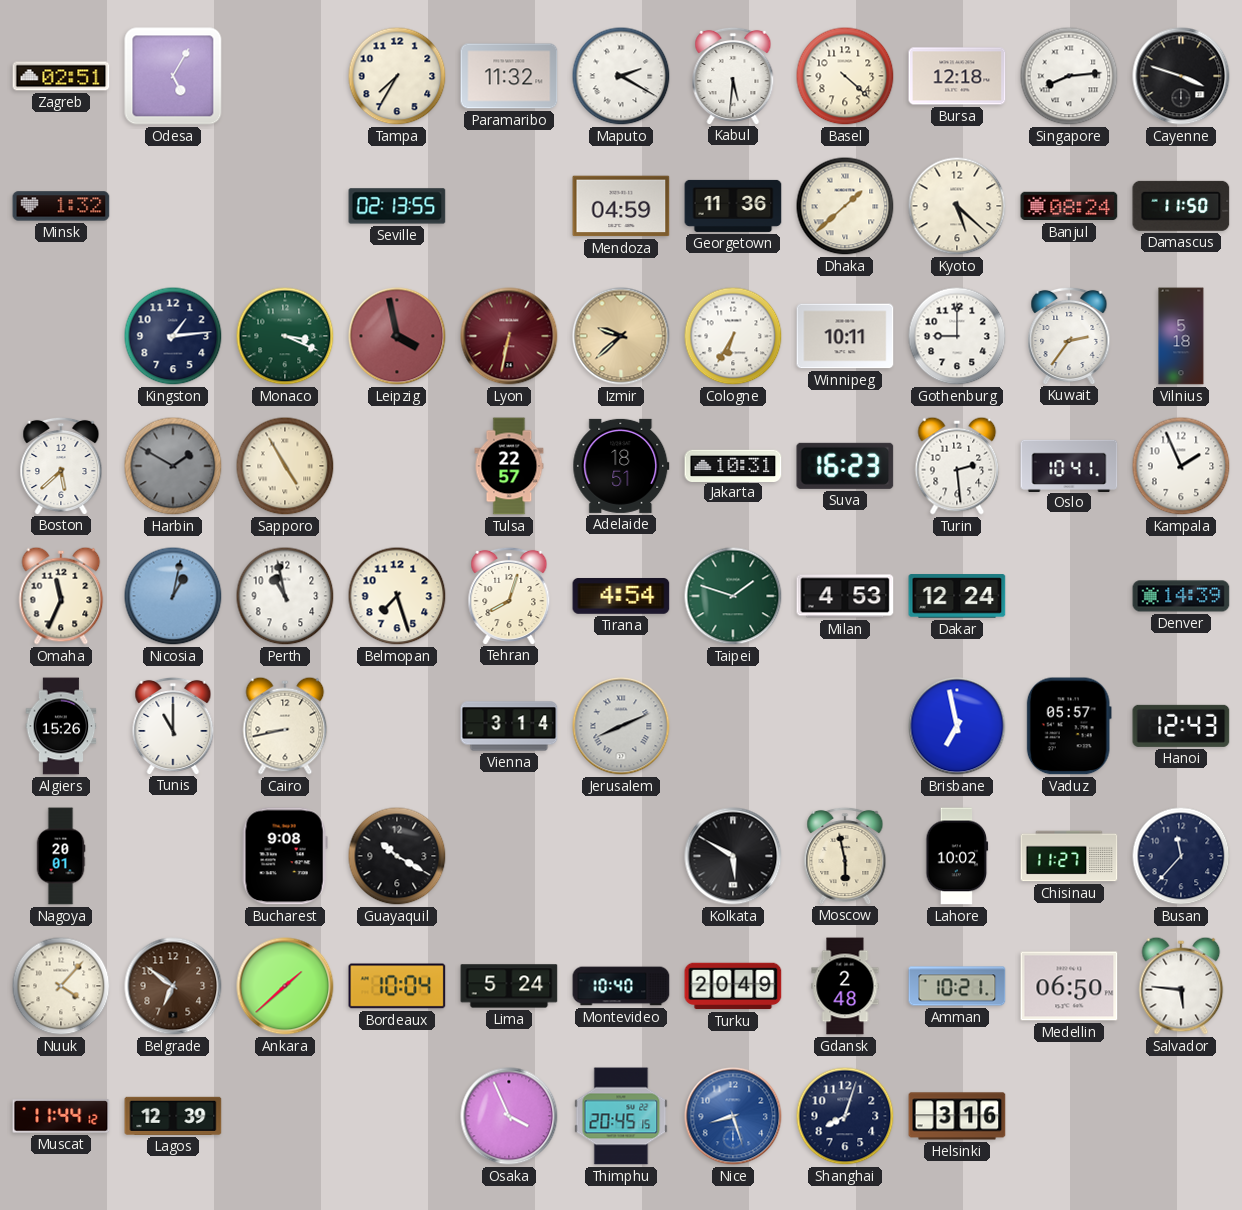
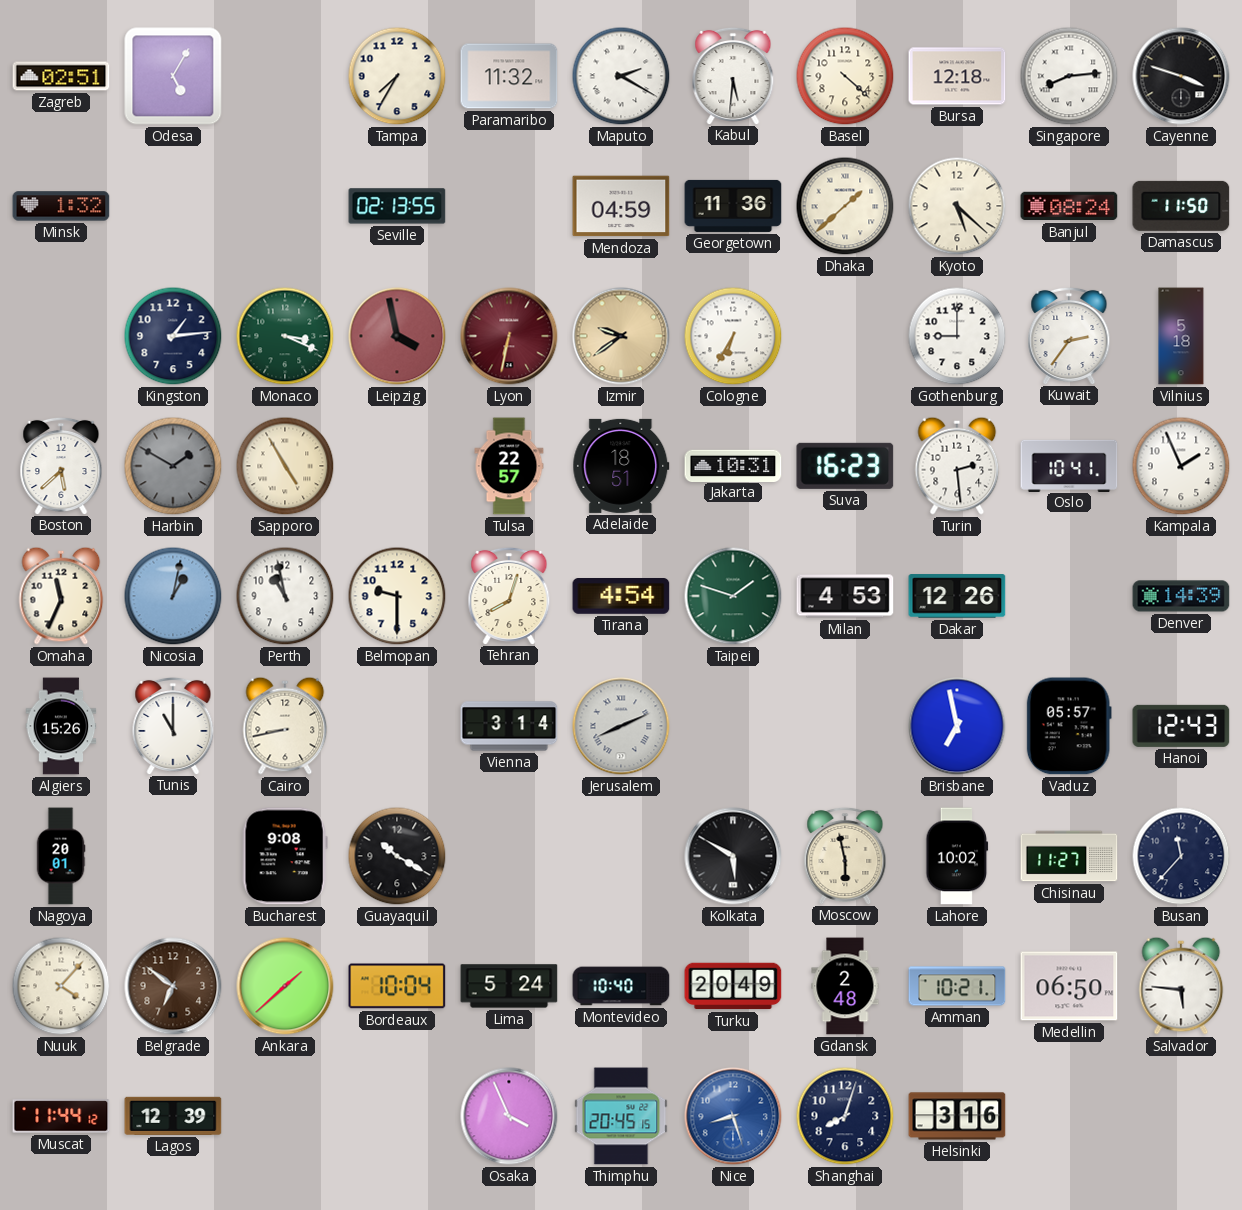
Izmir: 9:38 -> 9:39 (621, 336)
Winnipeg: 10:11 -> none (845, 336)
Belmopan: 7:27 -> 9:30 (397, 596)
Dakar: 12:24 -> 12:26 (957, 596)
